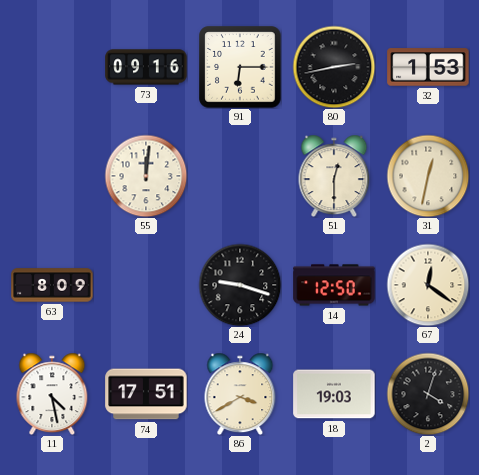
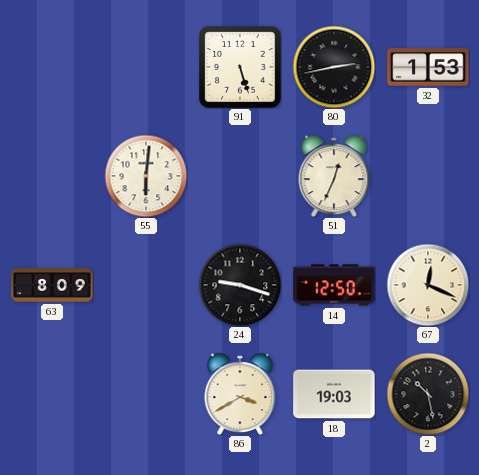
73: 09:16 -> none (146, 67)
91: 6:15 -> 5:27 (240, 67)
55: 12:01 -> 6:01 (146, 176)
51: 12:30 -> 12:34 (334, 176)
31: 12:32 -> none (428, 176)
67: 12:21 -> 12:19 (428, 285)
11: 4:28 -> none (52, 394)
74: 17:51 -> none (146, 394)
2: 4:03 -> 10:28 (428, 394)
